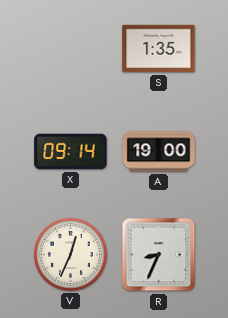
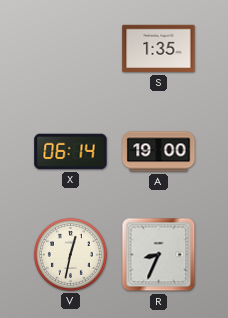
X: 09:14 -> 06:14 (71, 152)
V: 12:34 -> 12:32 (70, 254)
